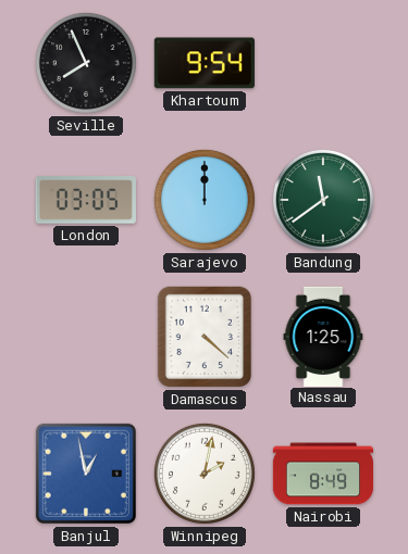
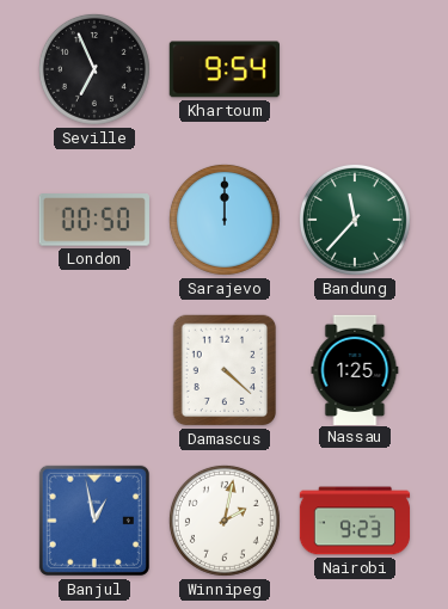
Seville: 7:56 -> 6:56 (94, 69)
London: 03:05 -> 00:50 (94, 220)
Bandung: 11:39 -> 11:37 (355, 220)
Nairobi: 8:49 -> 9:23 (355, 521)
